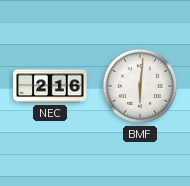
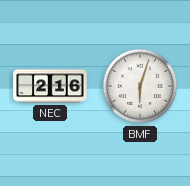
BMF: 6:01 -> 6:03 (140, 86)
